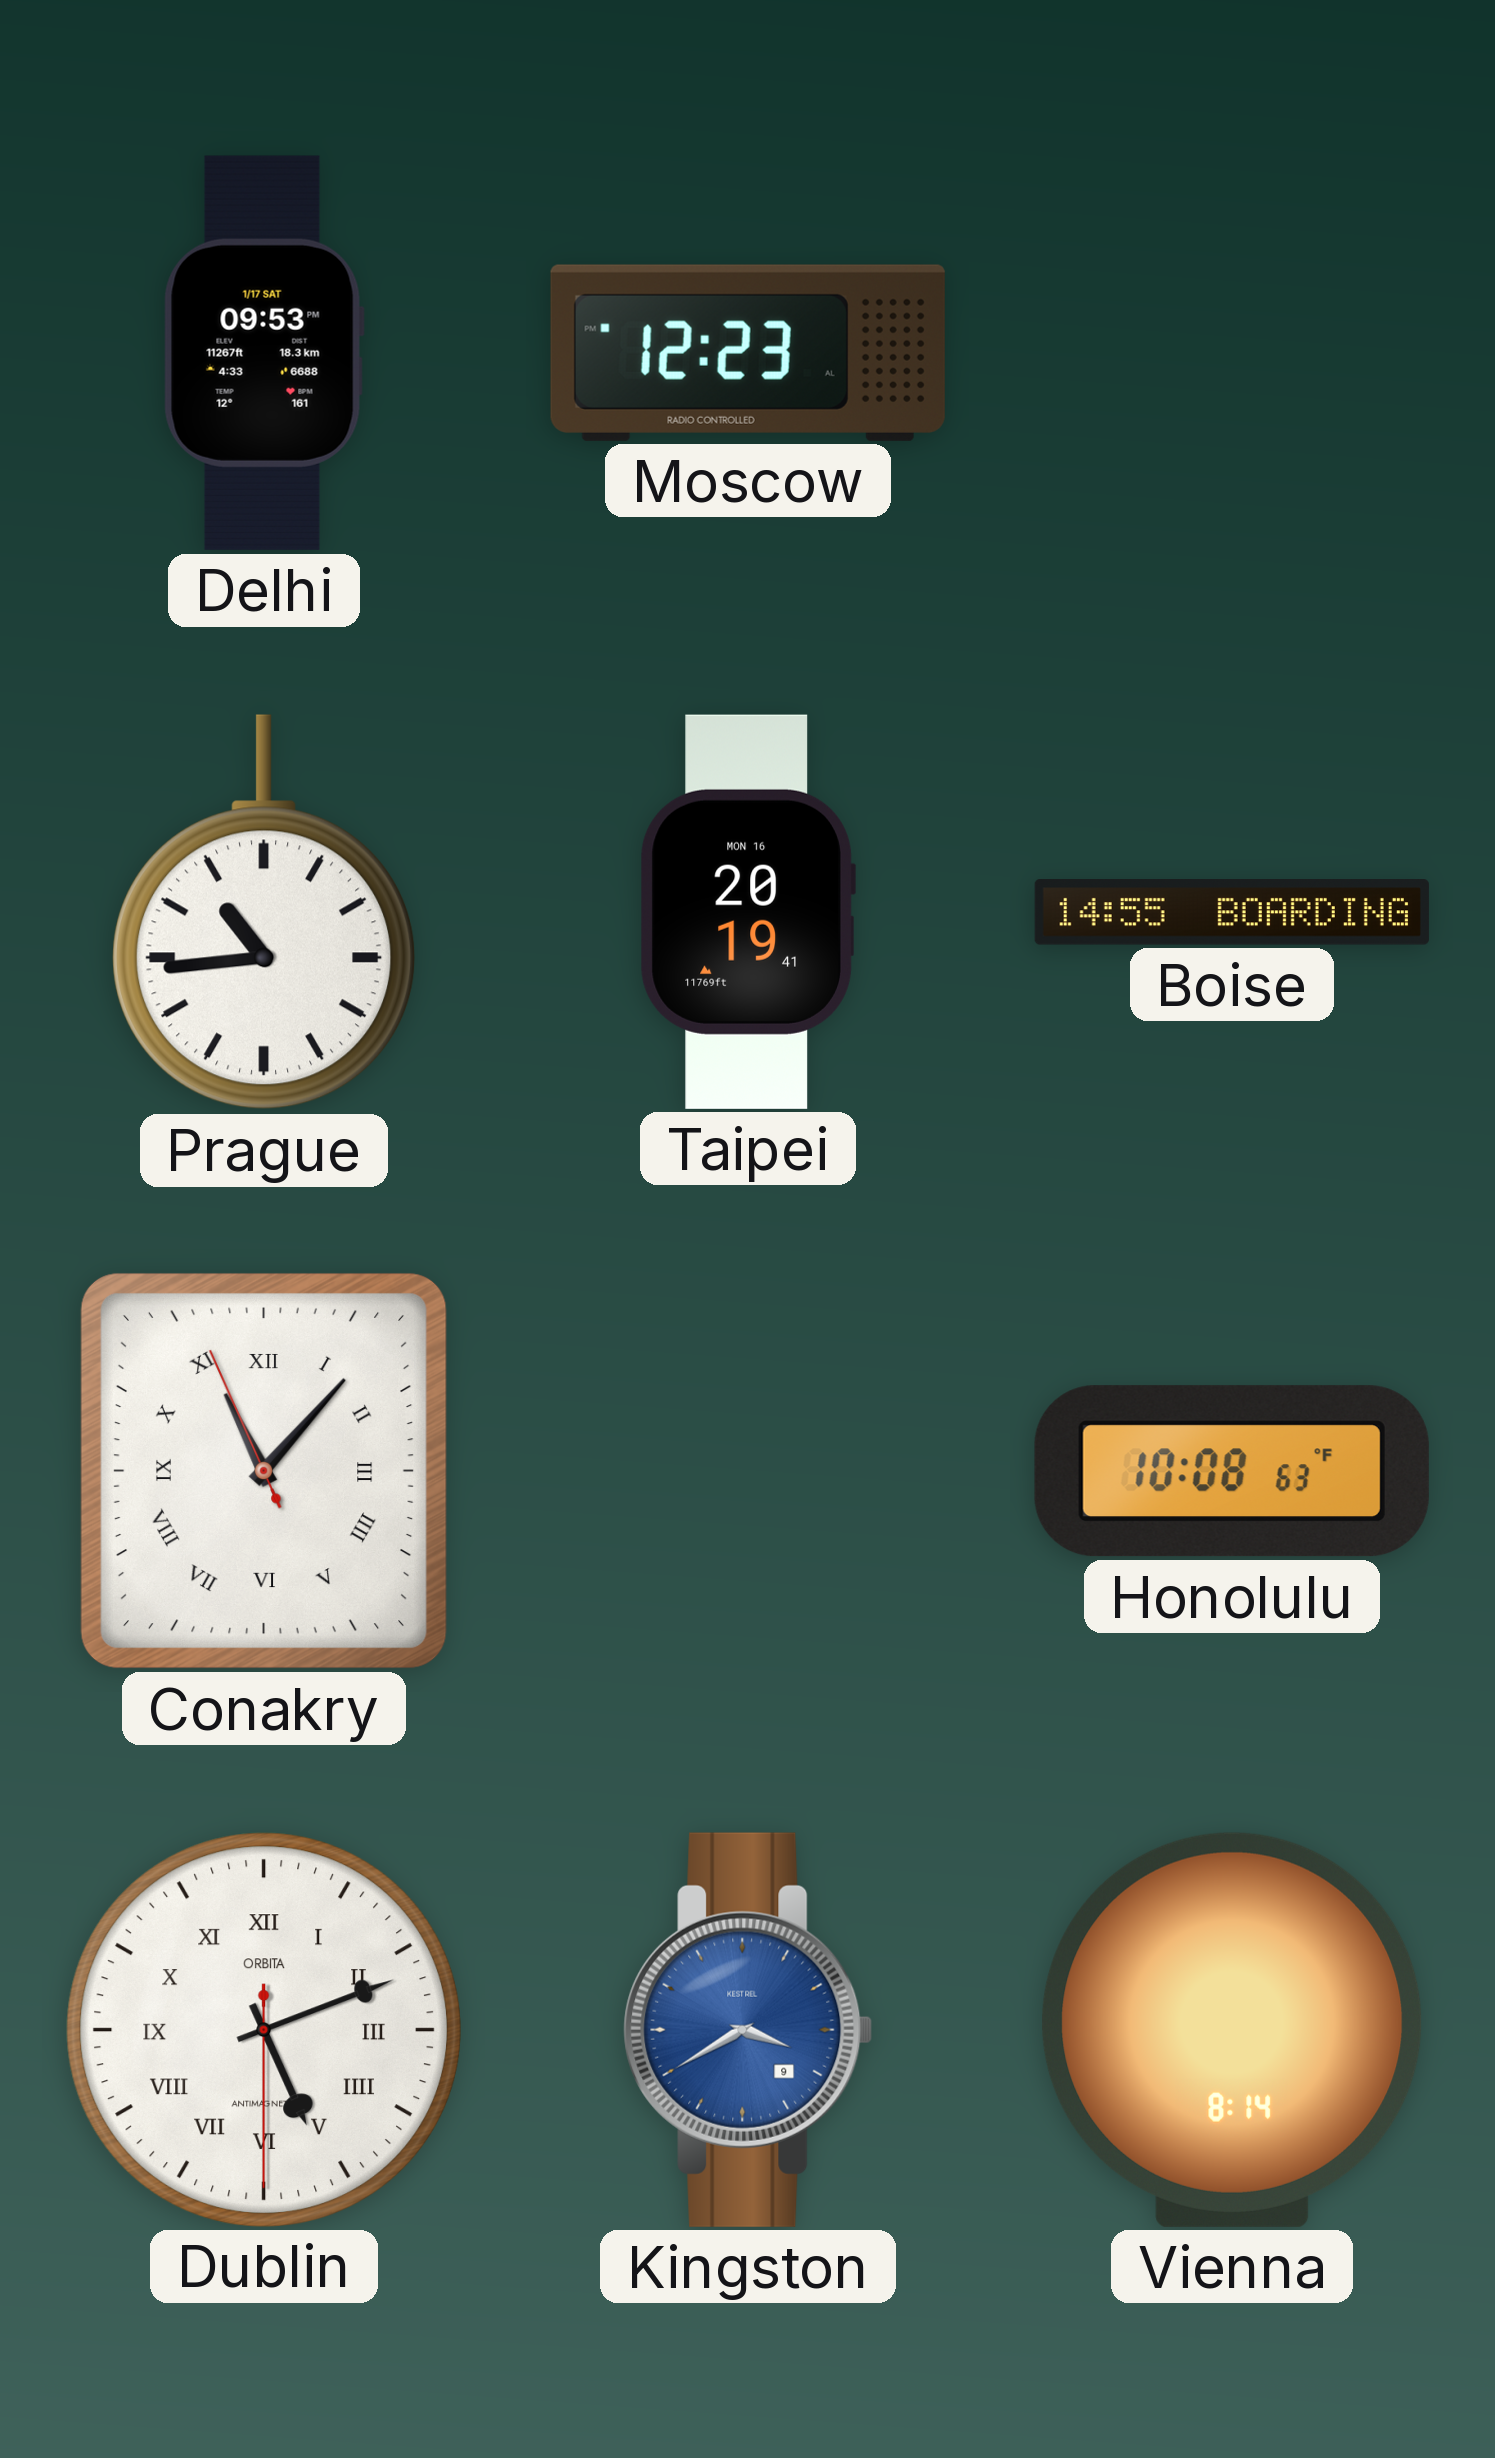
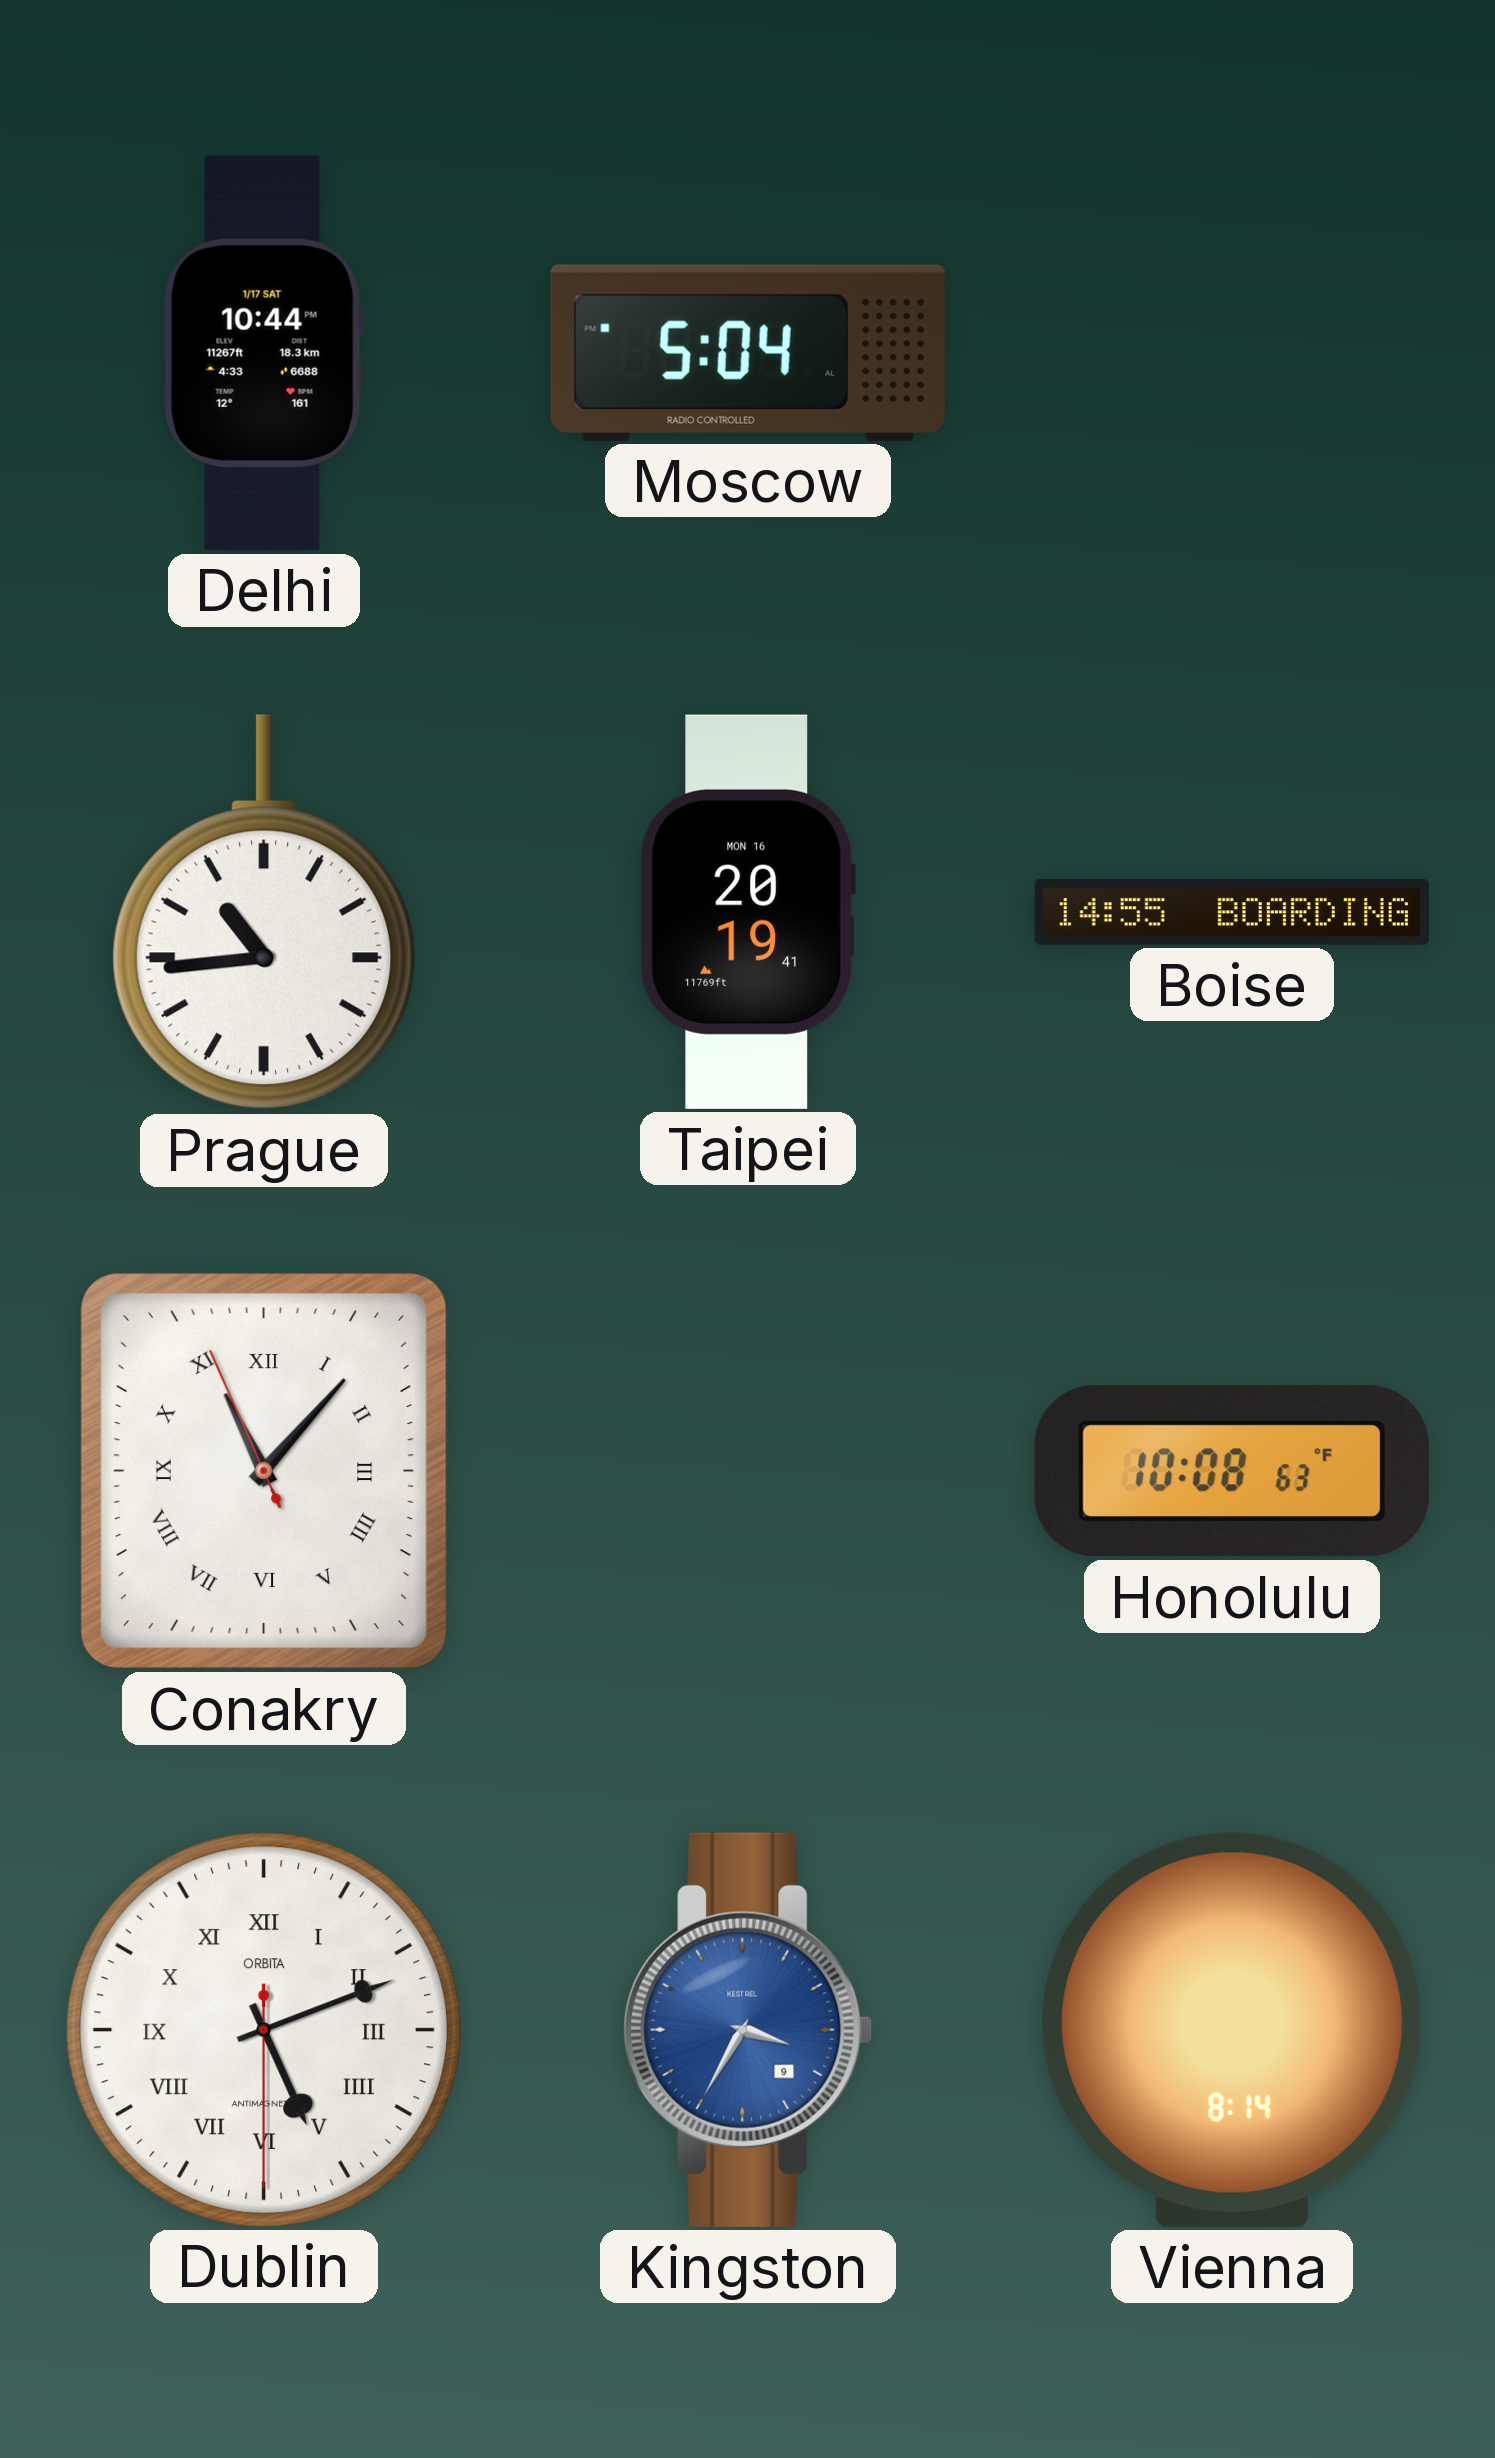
Delhi: 09:53 -> 10:44 (264, 353)
Moscow: 12:23 -> 5:04 (748, 353)
Kingston: 3:40 -> 3:35 (748, 2030)
